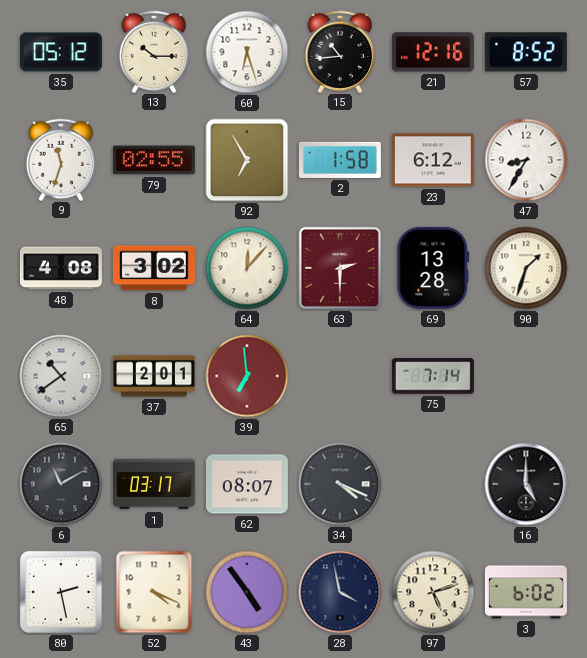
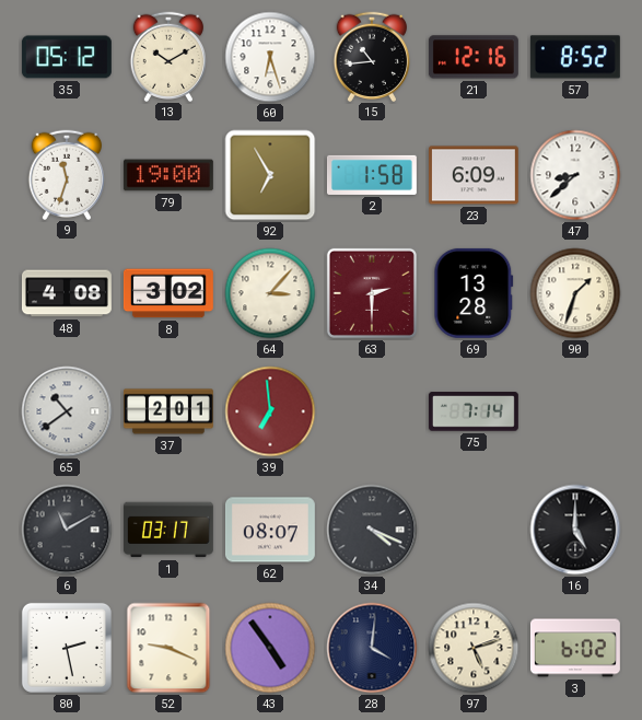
13: 10:15 -> 10:10 (167, 56)
79: 02:55 -> 19:00 (168, 175)
23: 6:12 -> 6:09 (474, 175)
47: 8:35 -> 8:38 (575, 175)
64: 12:07 -> 3:07 (270, 293)
52: 4:19 -> 9:19 (168, 648)
28: 3:58 -> 4:01 (372, 648)
